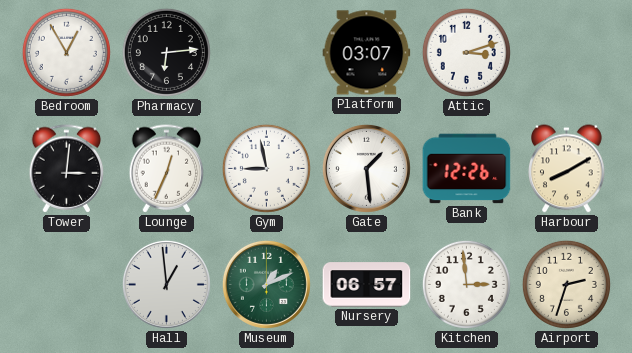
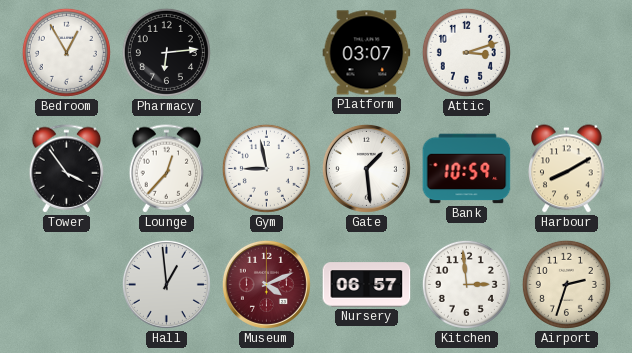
Tower: 3:01 -> 3:54 (67, 169)
Lounge: 12:34 -> 12:37 (167, 169)
Bank: 12:26 -> 10:59 (467, 169)
Museum: 1:11 -> 4:11 (266, 284)
Museum dial: green -> burgundy (266, 284)
